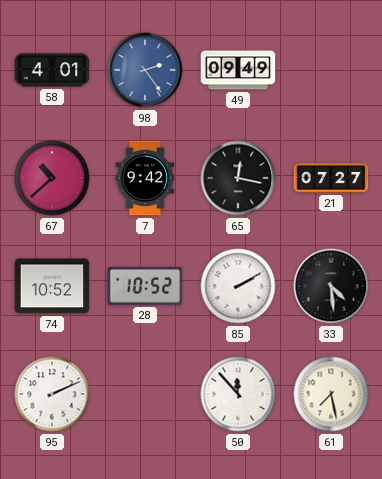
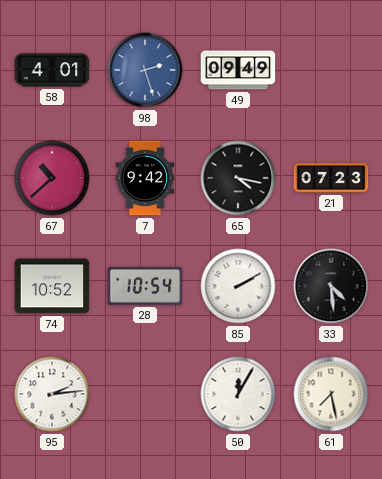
98: 2:24 -> 2:27 (145, 70)
65: 12:17 -> 4:17 (238, 178)
21: 07:27 -> 07:23 (331, 178)
28: 10:52 -> 10:54 (145, 287)
95: 2:11 -> 2:14 (52, 394)
50: 11:53 -> 12:05 (238, 394)
